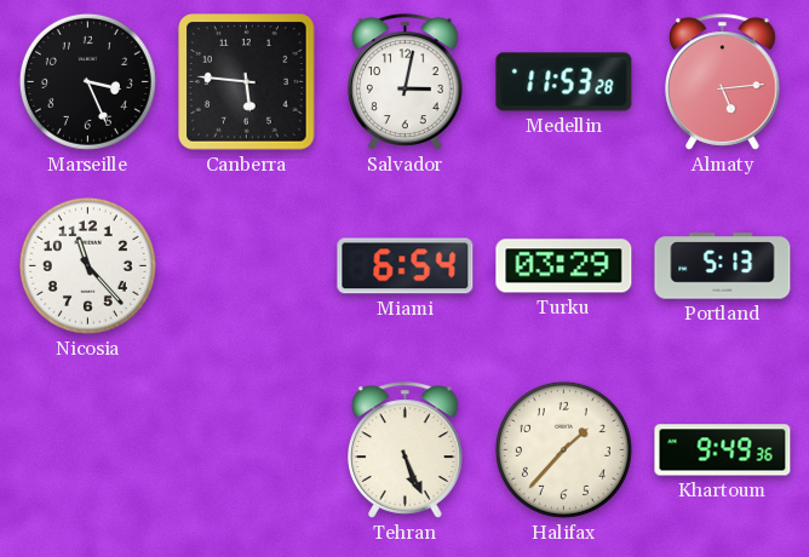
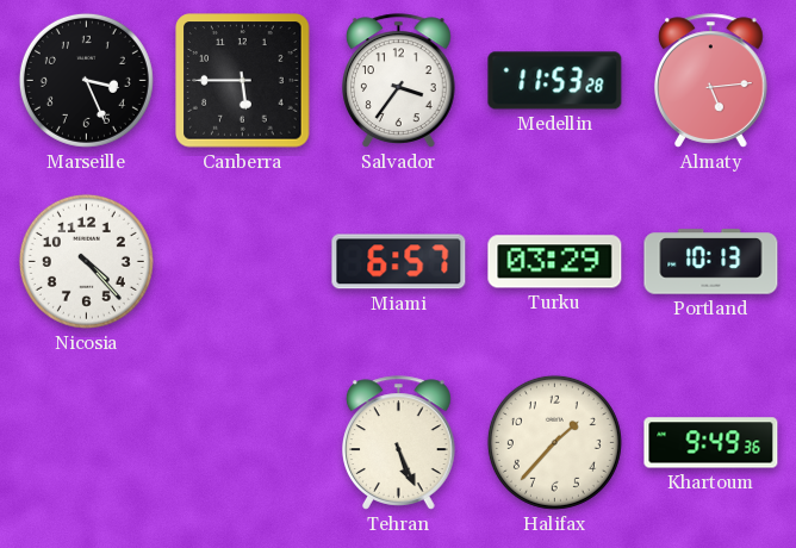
Canberra: 5:46 -> 5:45 (243, 81)
Salvador: 3:02 -> 3:36 (399, 81)
Nicosia: 11:23 -> 4:23 (86, 261)
Miami: 6:54 -> 6:57 (399, 262)
Portland: 5:13 -> 10:13 (711, 262)
